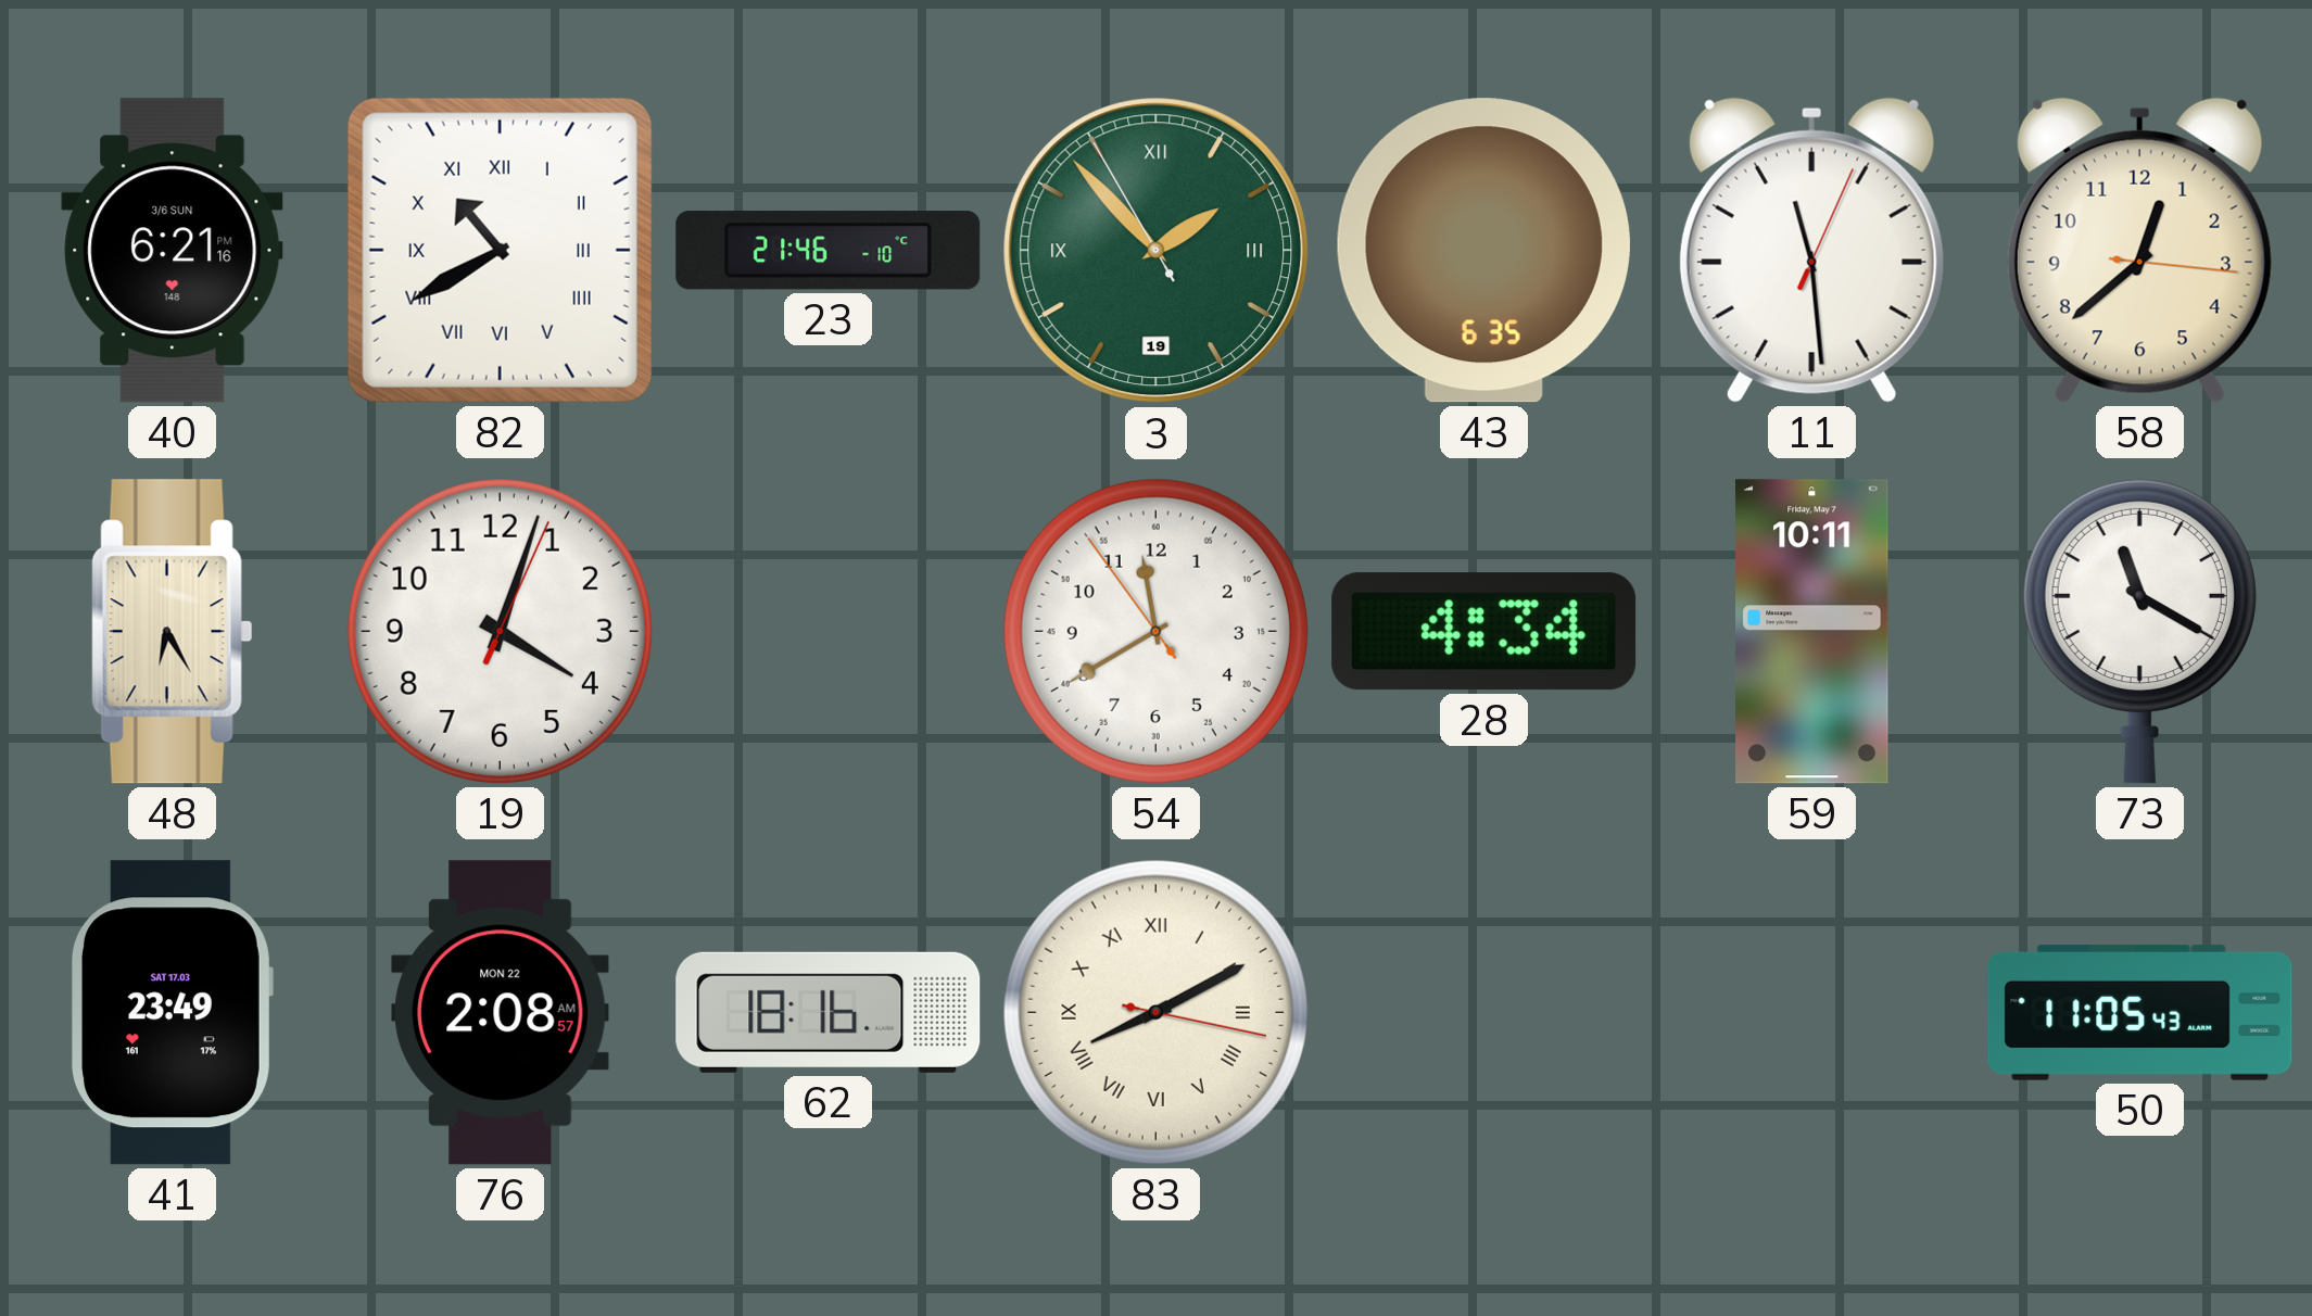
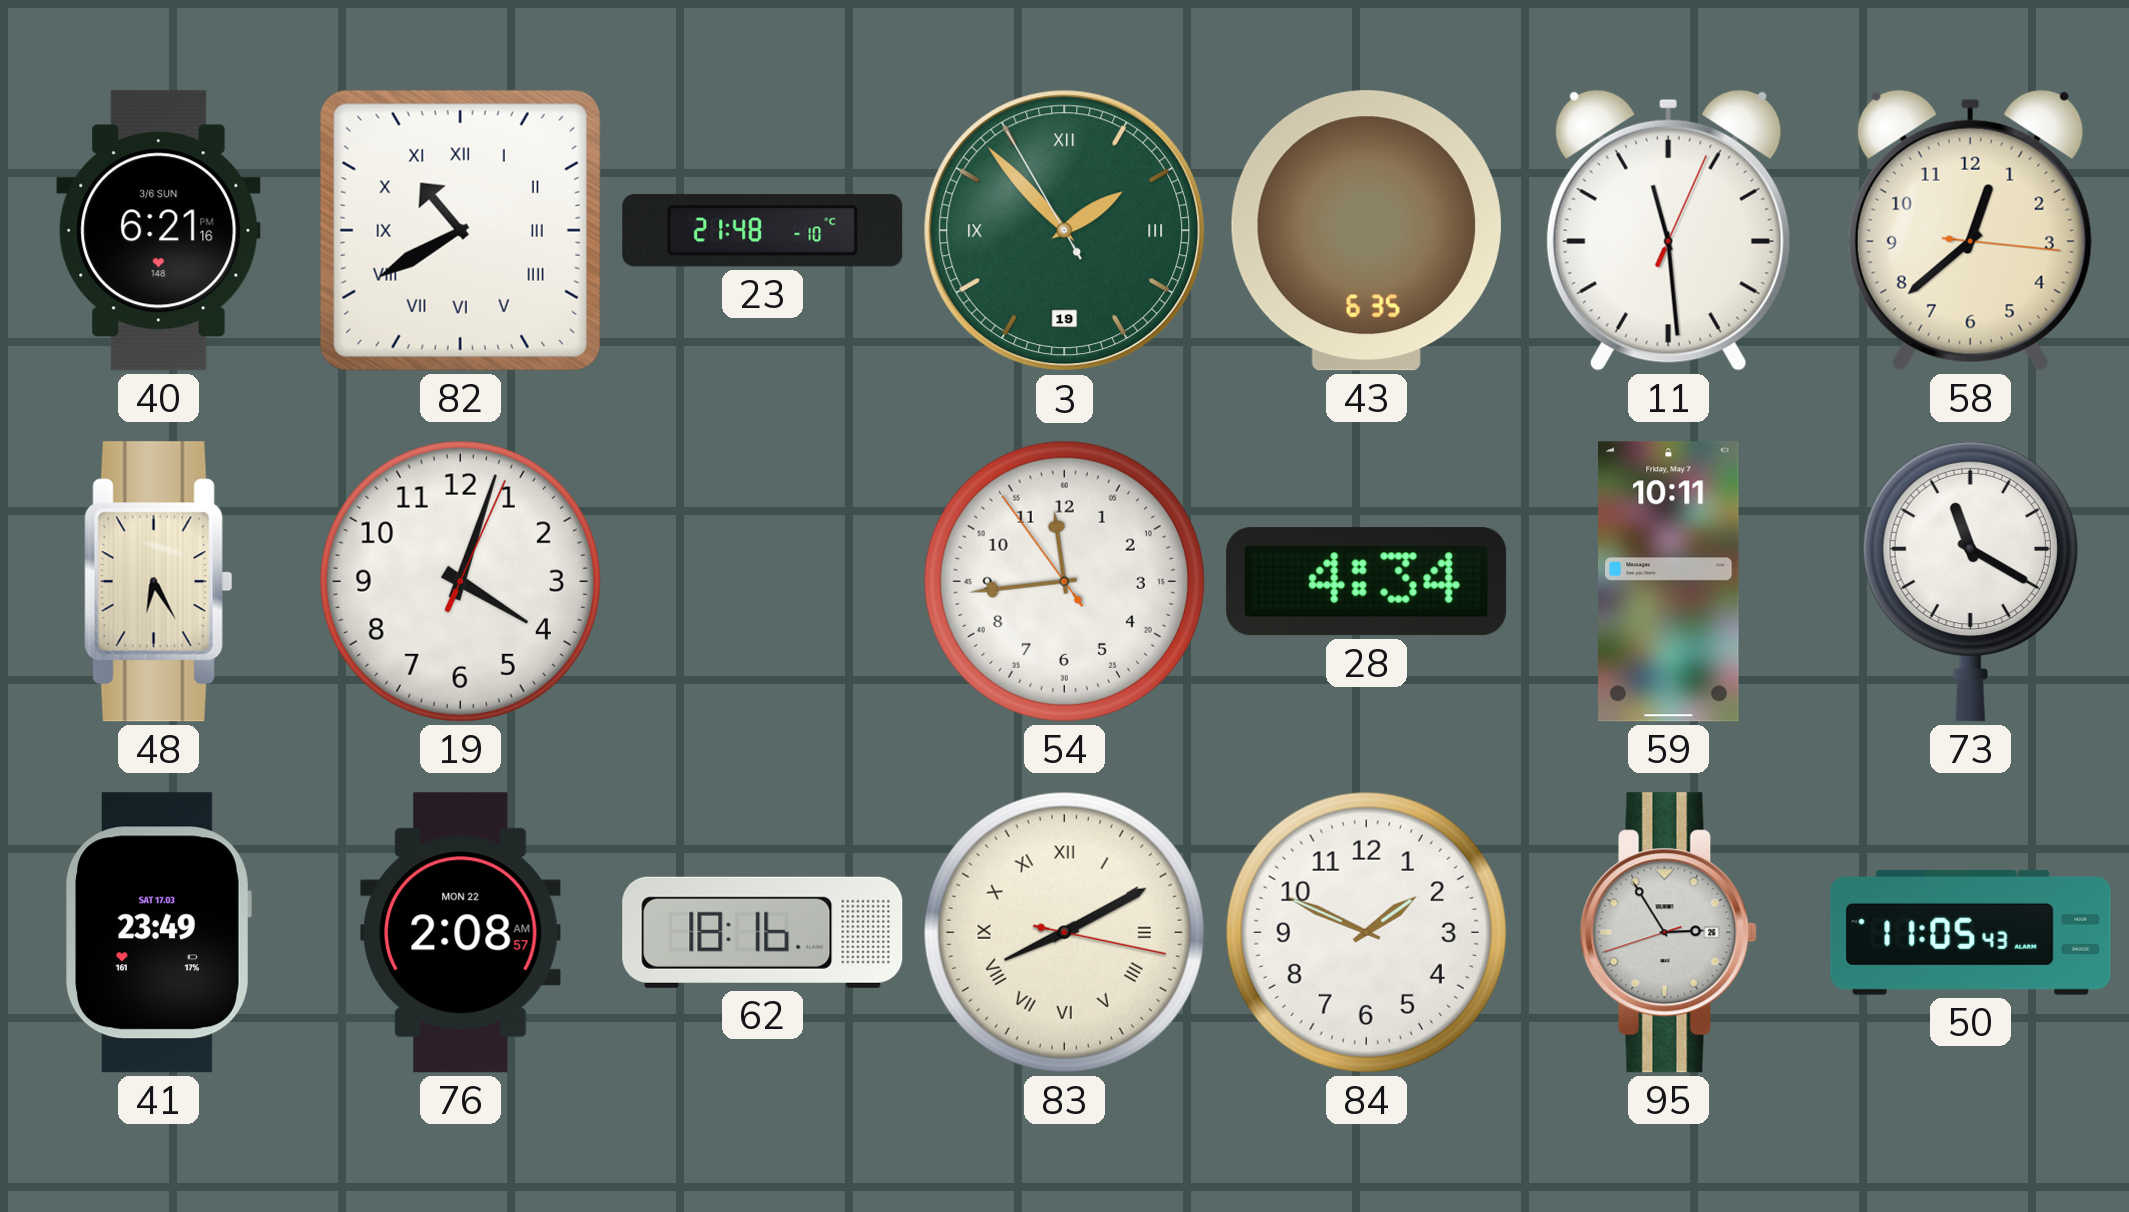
23: 21:46 -> 21:48 (763, 231)
54: 11:39 -> 11:43 (1064, 581)
84: none -> 1:49 (1366, 932)
95: none -> 2:54 (1668, 933)
